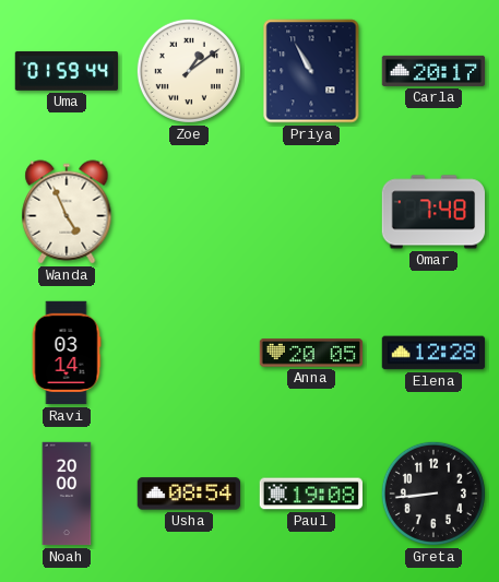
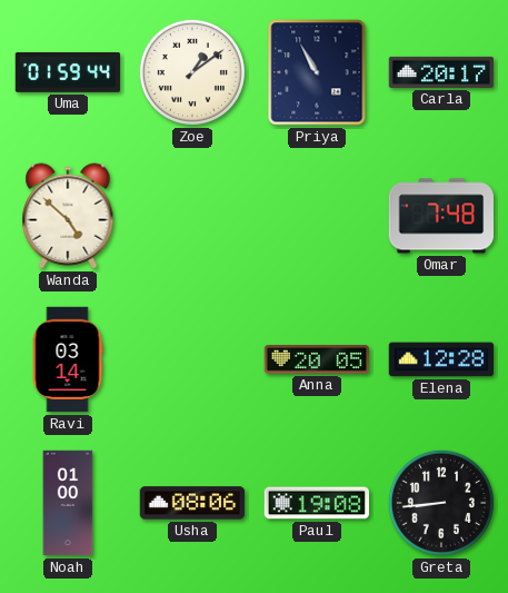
Wanda: 4:56 -> 4:52 (68, 216)
Noah: 20:00 -> 01:00 (68, 503)
Usha: 08:54 -> 08:06 (192, 503)
